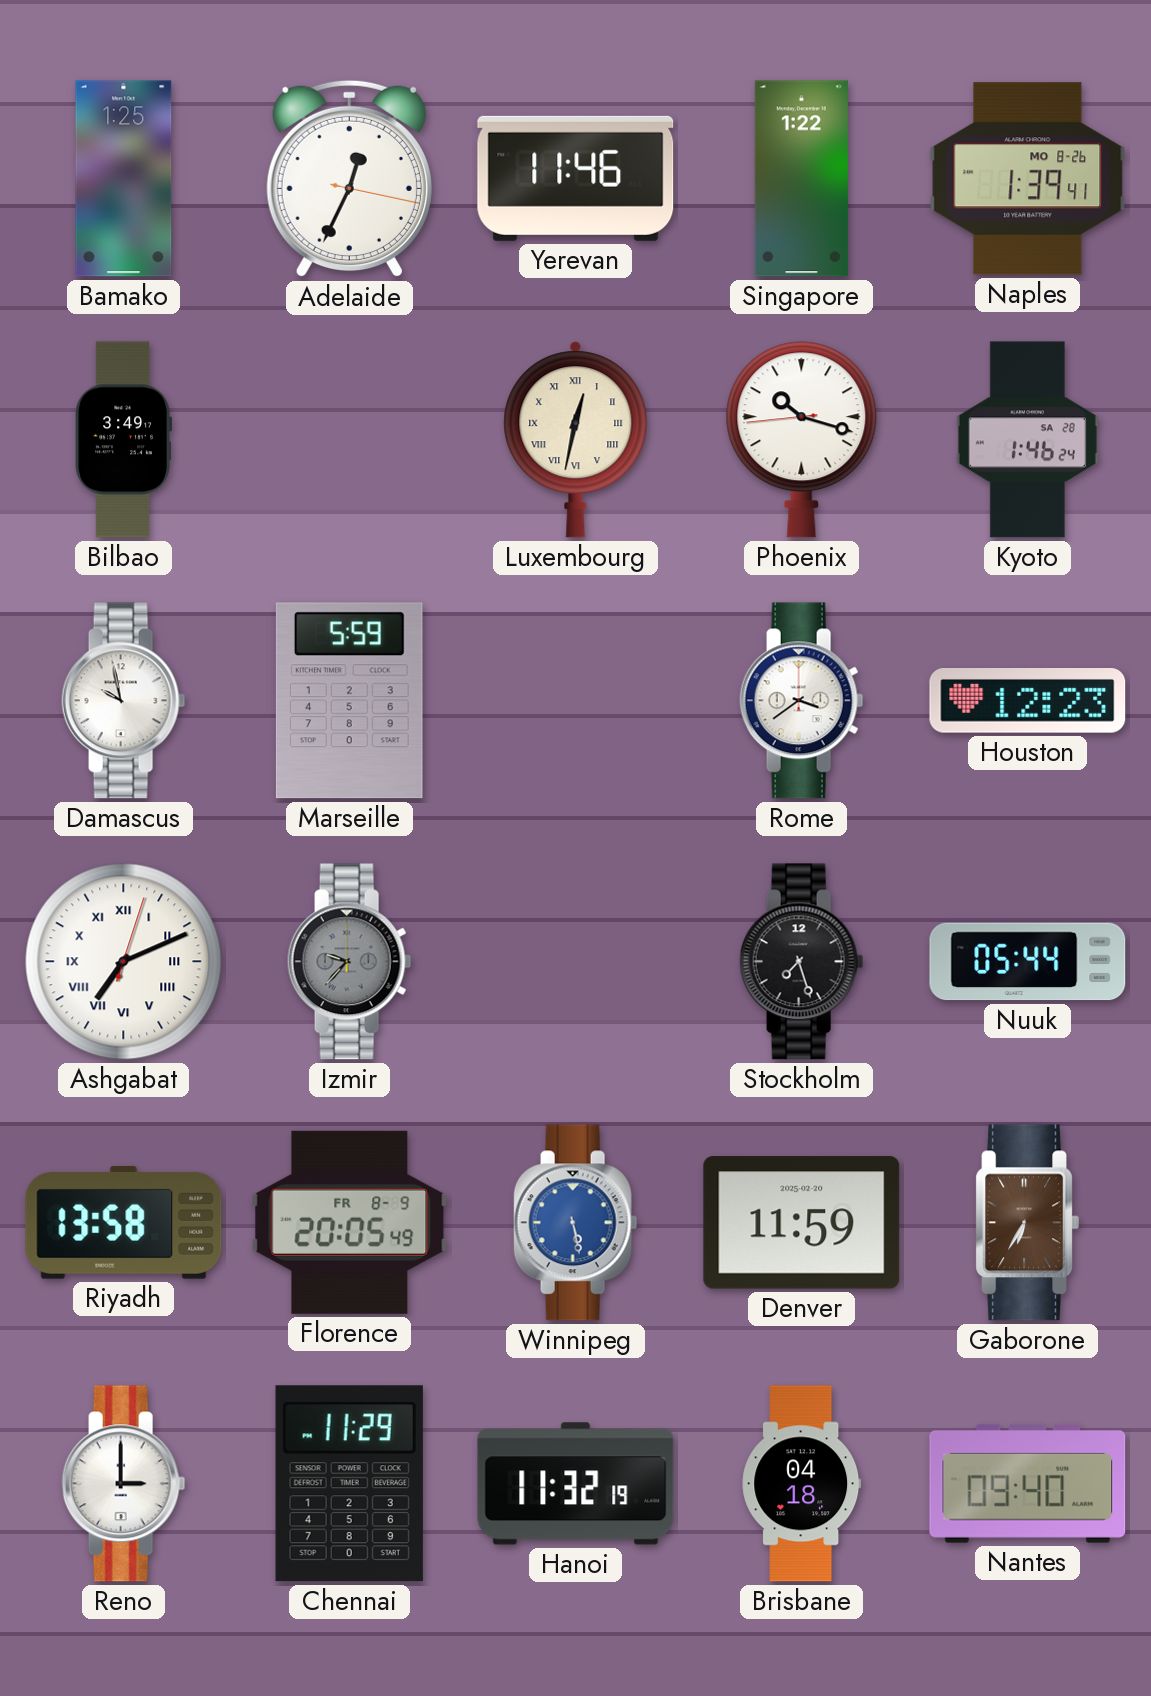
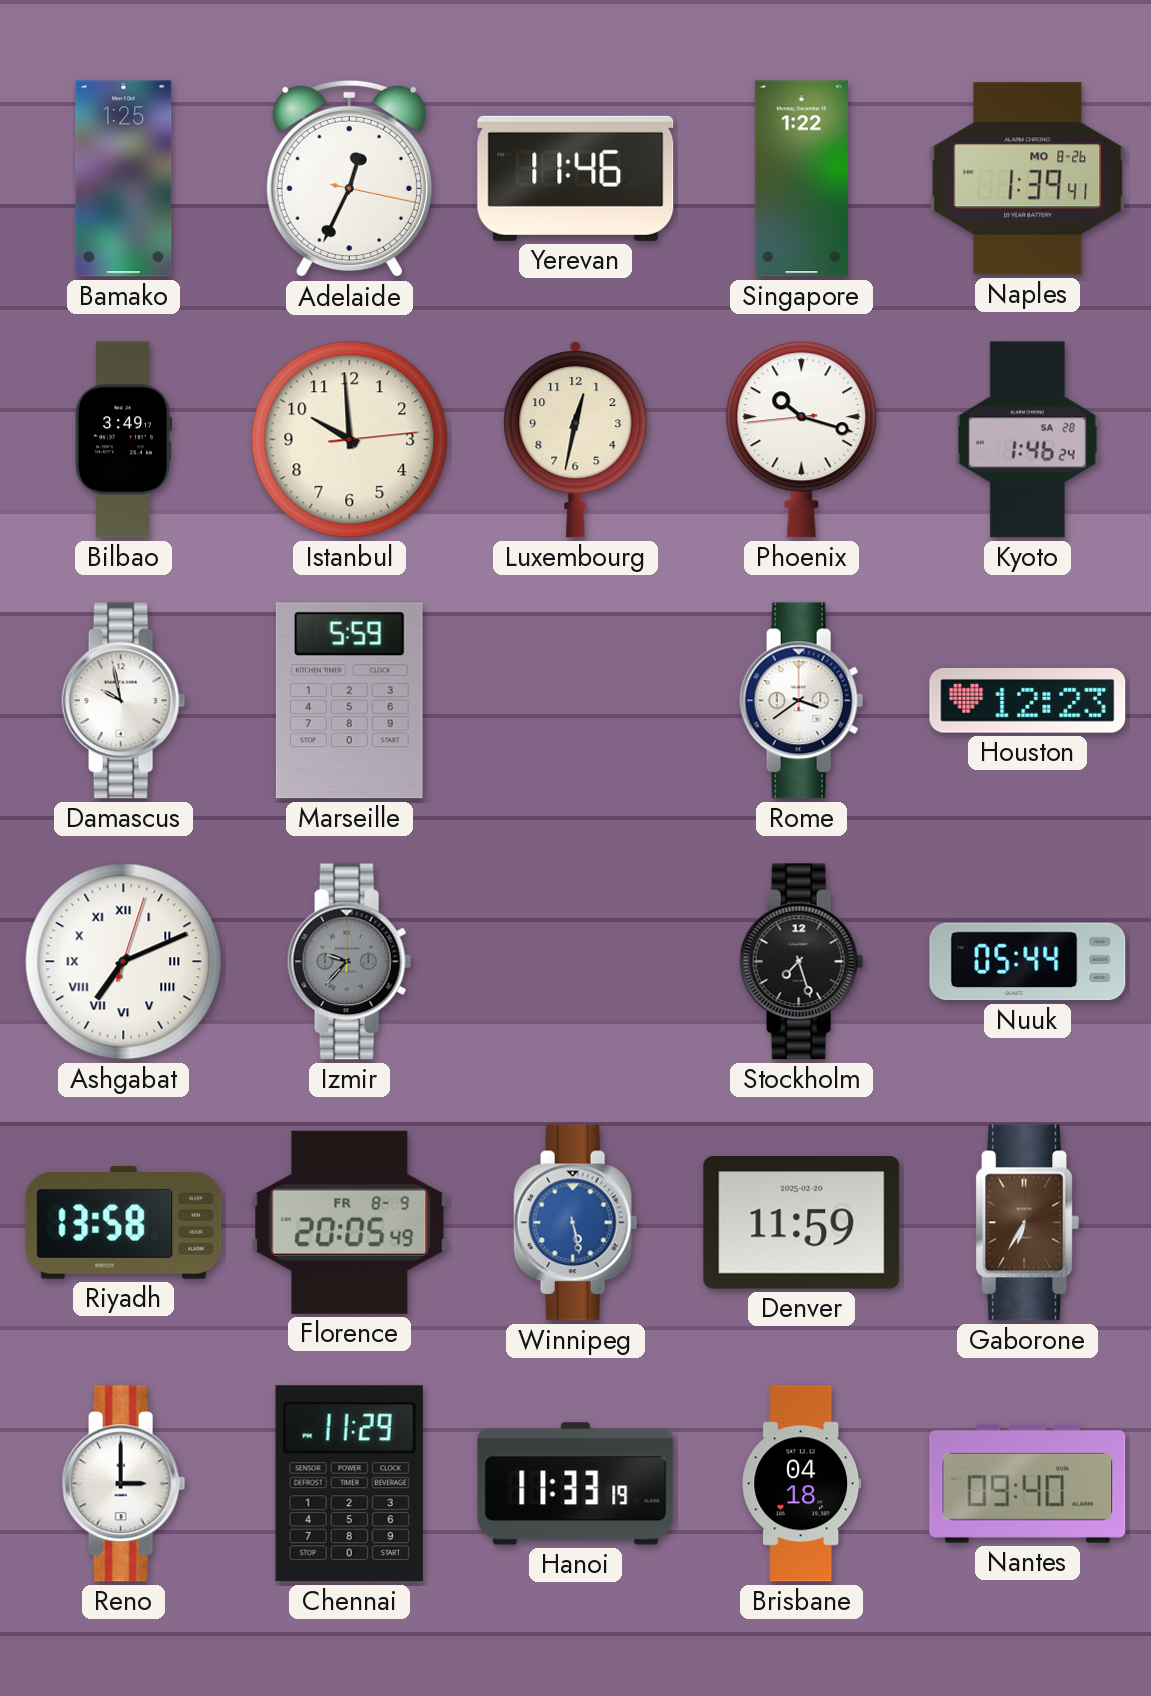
Istanbul: none -> 9:59 (350, 440)
Luxembourg numerals: Roman -> Arabic (576, 440)
Hanoi: 11:32 -> 11:33 (576, 1484)
